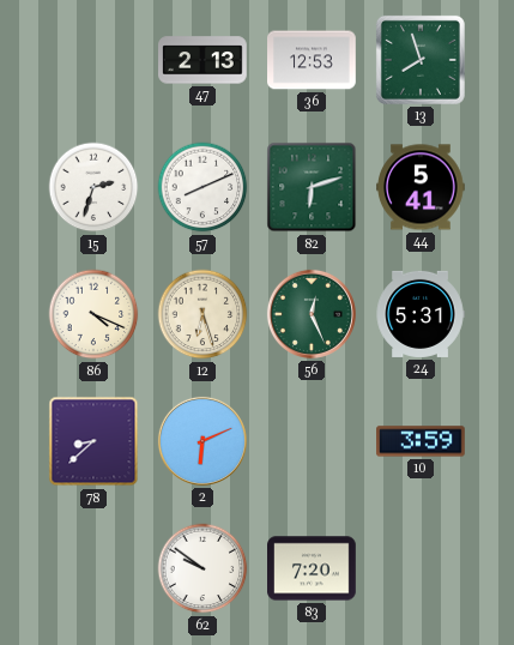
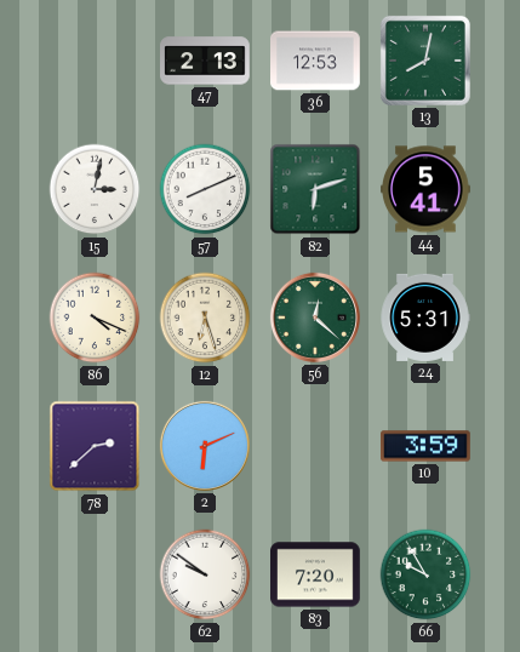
13: 7:57 -> 8:02 (425, 61)
15: 2:33 -> 3:02 (95, 189)
56: 12:26 -> 12:22 (315, 318)
78: 8:38 -> 2:38 (95, 446)
66: none -> 9:55 (425, 574)
